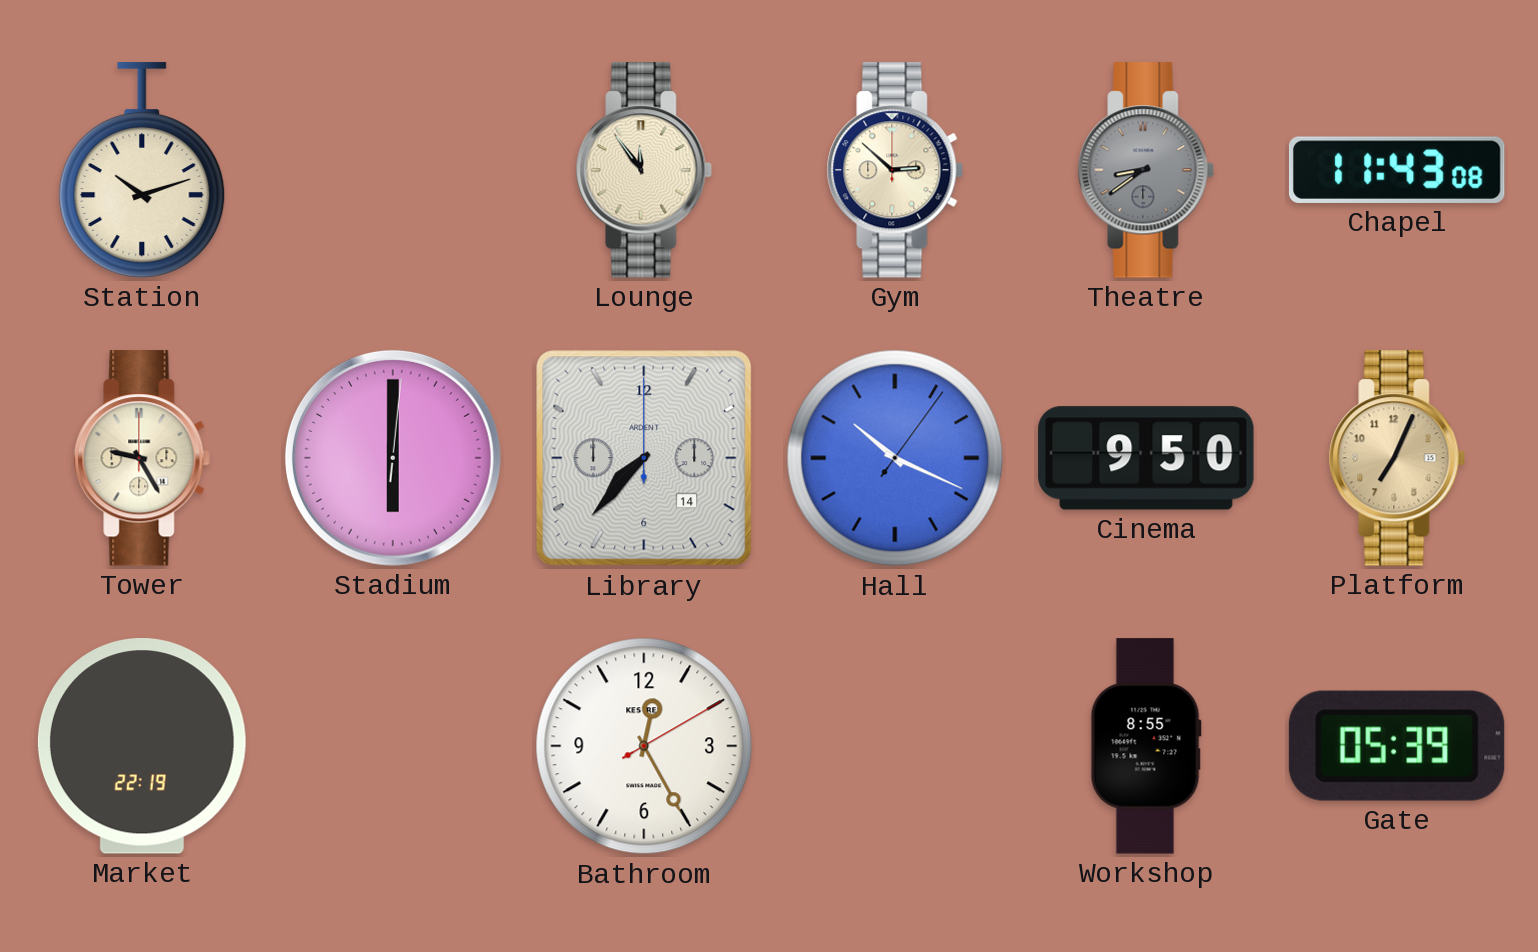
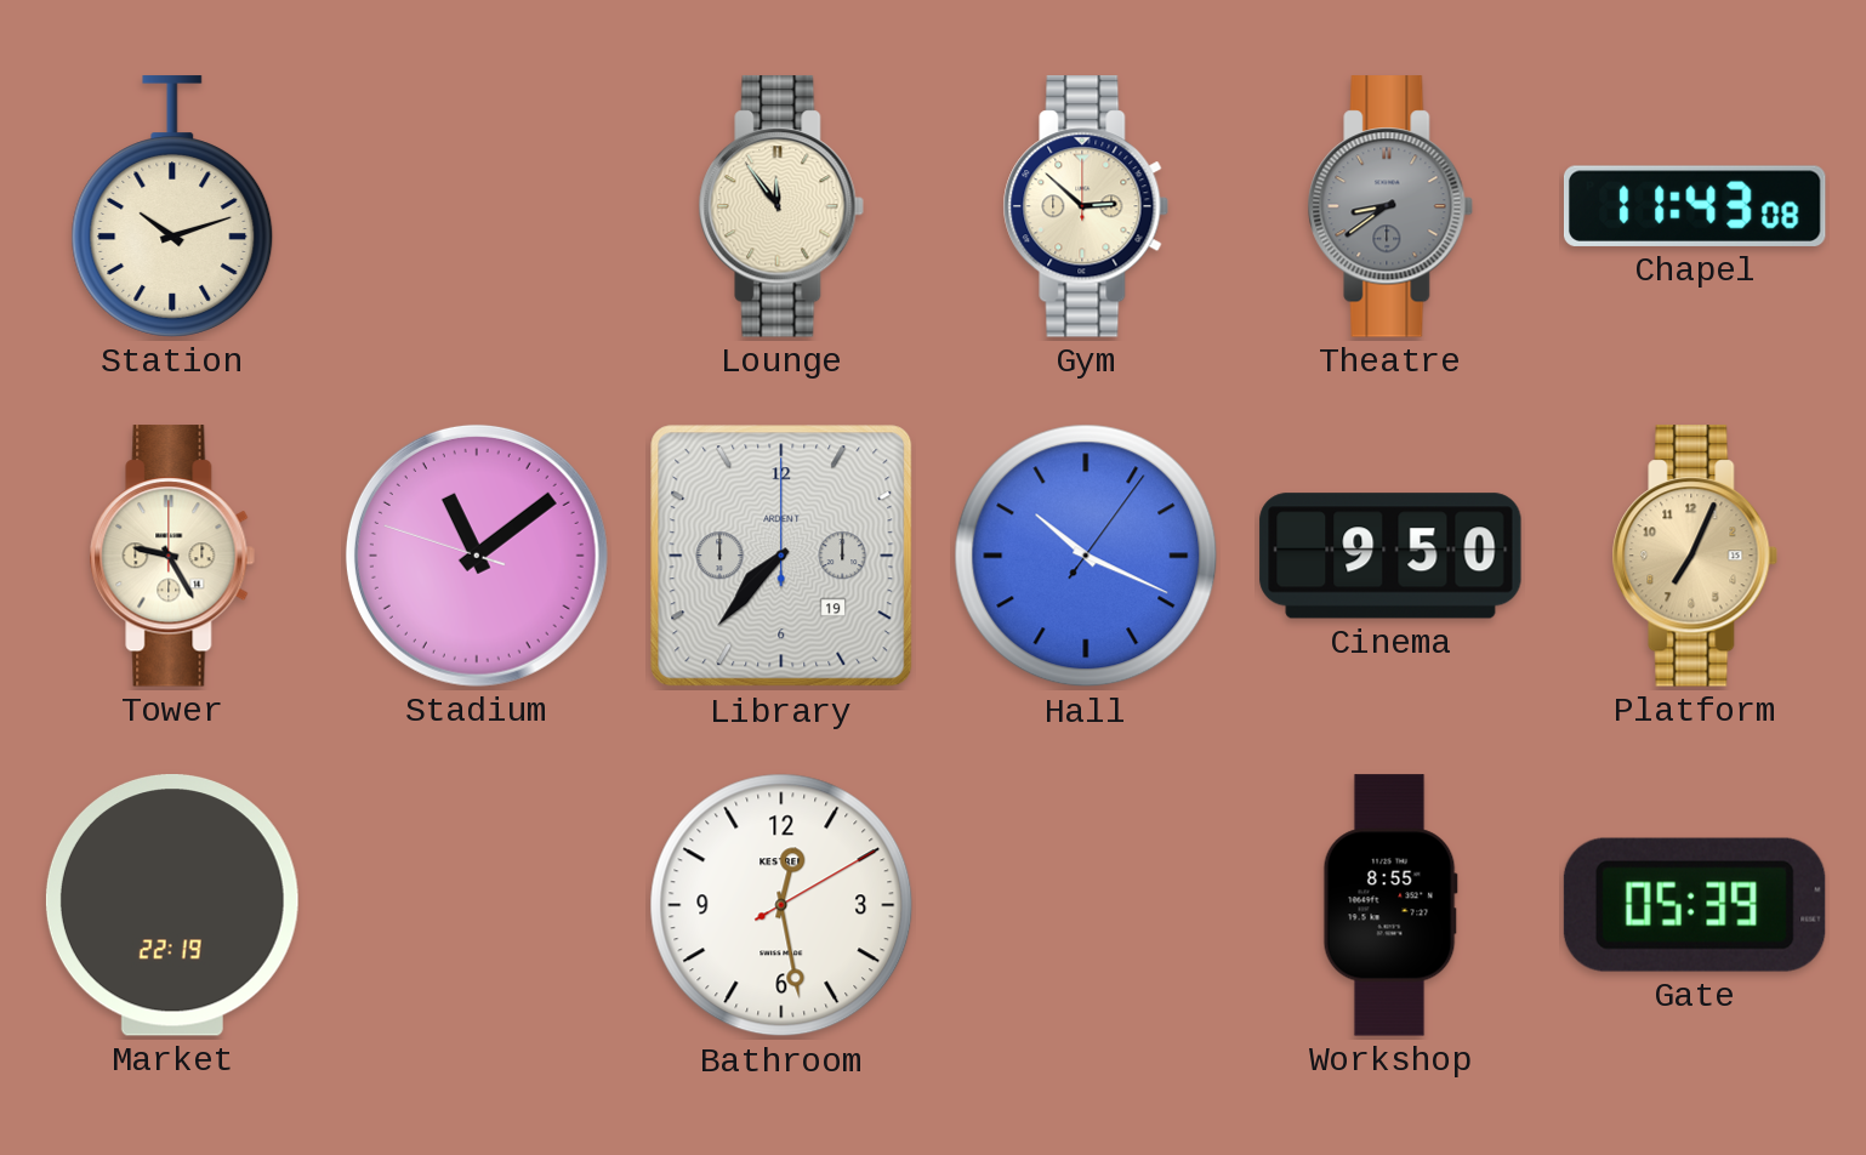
Stadium: 6:00 -> 11:08 (477, 556)
Library date: 14 -> 19 (781, 556)
Bathroom: 12:25 -> 12:28 (781, 905)
